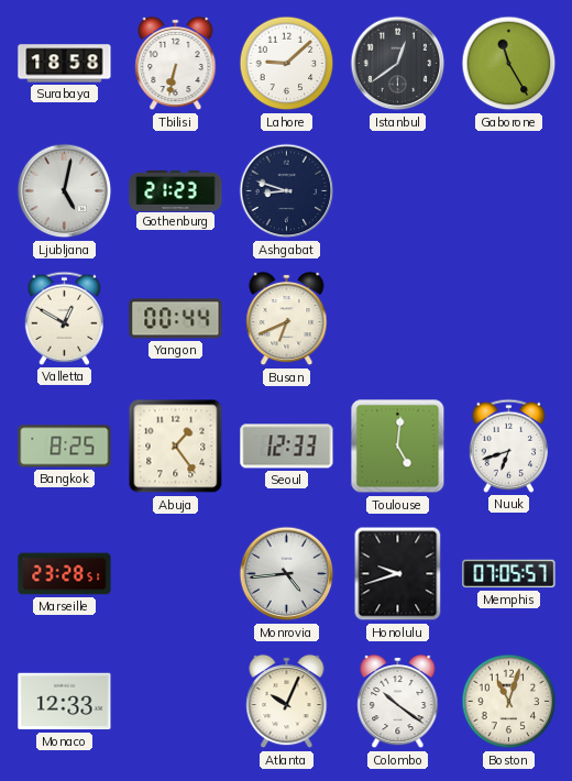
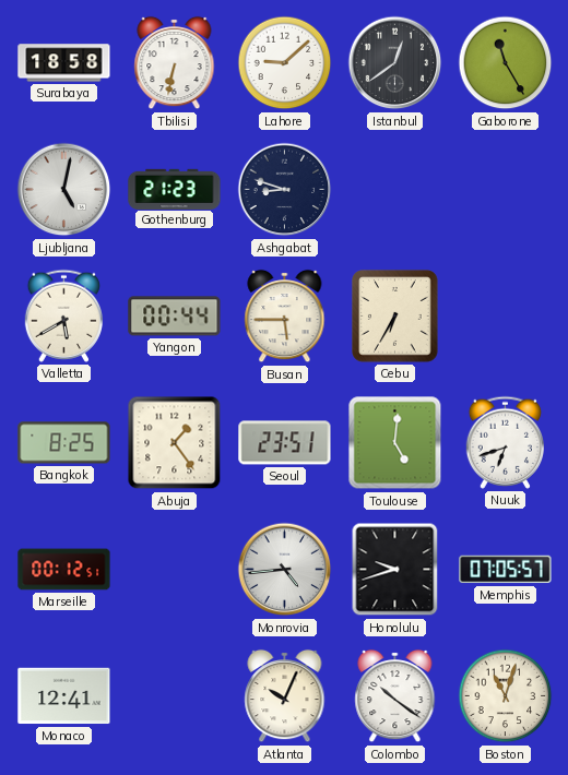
Valletta: 12:50 -> 5:40 (63, 315)
Busan: 6:41 -> 5:45 (285, 317)
Cebu: none -> 6:35 (395, 317)
Seoul: 12:33 -> 23:51 (285, 443)
Marseille: 23:28 -> 00:12 (64, 570)
Monaco: 12:33 -> 12:41 (64, 696)
